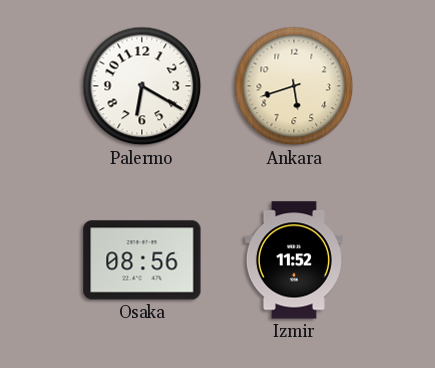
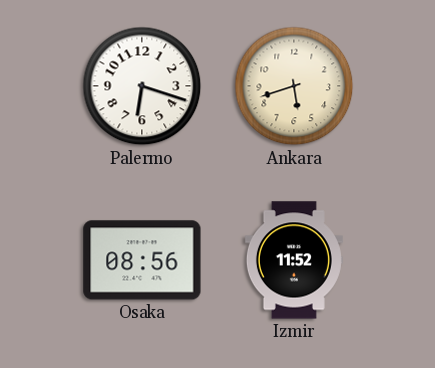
Palermo: 6:20 -> 6:18 (142, 86)
